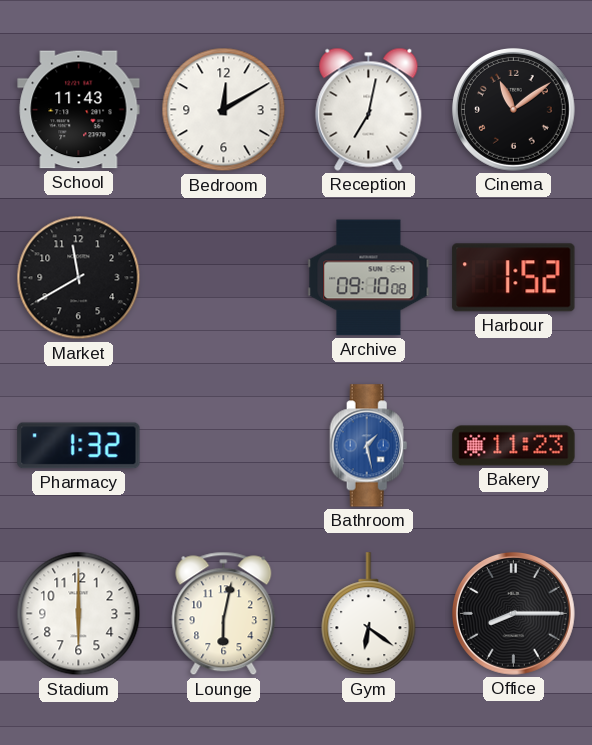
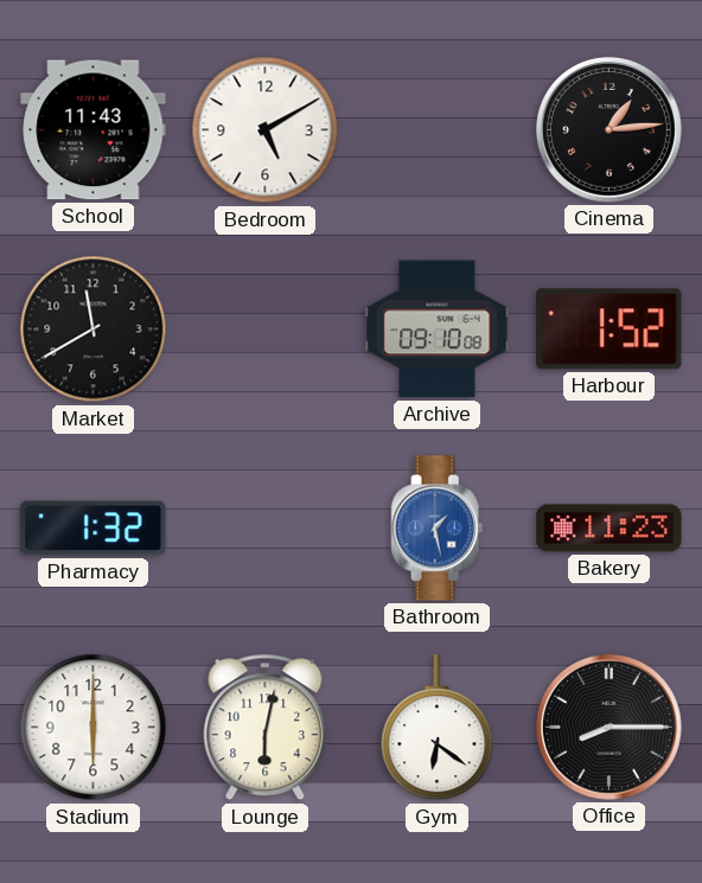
Bedroom: 12:10 -> 5:10 (266, 130)
Reception: 7:02 -> none (369, 109)
Cinema: 11:09 -> 1:14 (608, 129)
